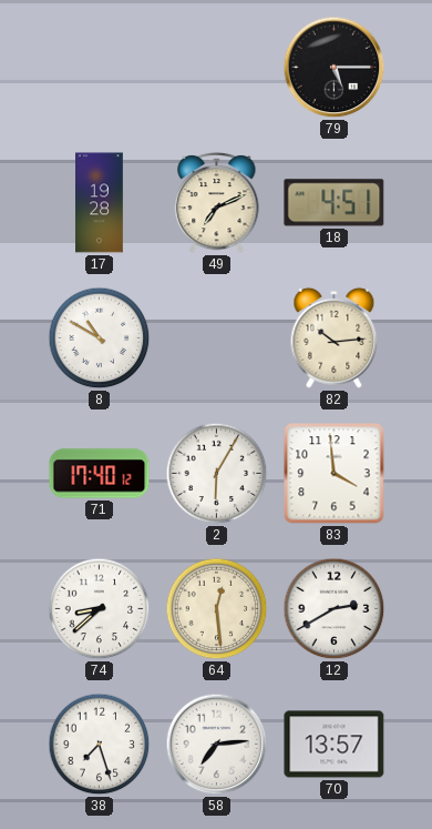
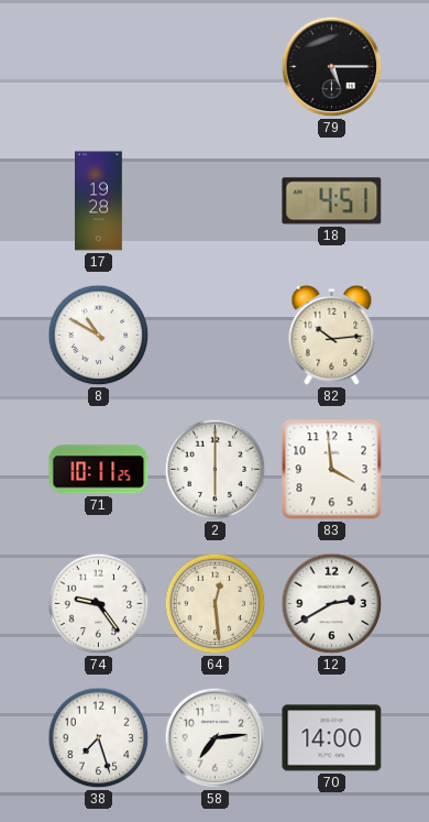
49: 7:11 -> none (217, 202)
71: 17:40 -> 10:11 (99, 470)
2: 6:05 -> 6:00 (216, 470)
74: 8:38 -> 9:24 (99, 604)
70: 13:57 -> 14:00 (332, 738)
